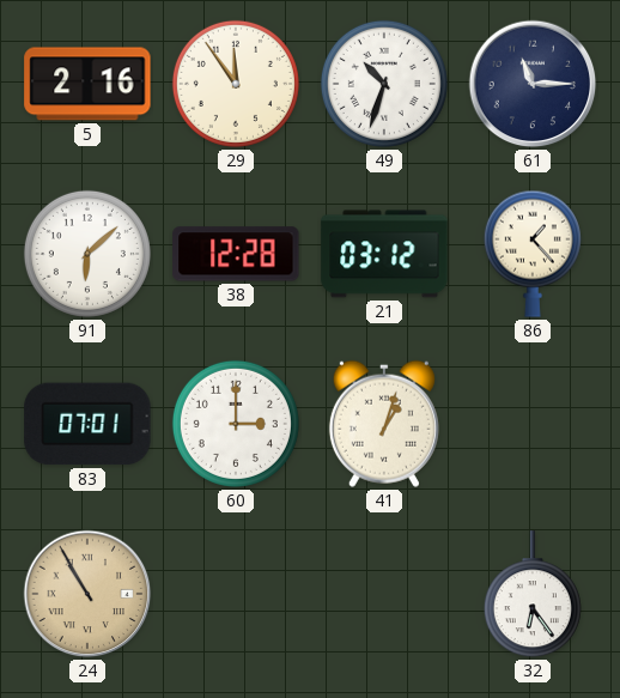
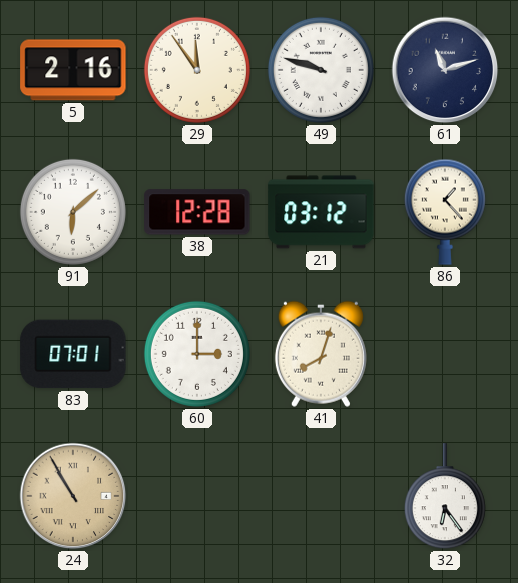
49: 10:33 -> 9:48 (321, 70)
61: 11:15 -> 11:12 (445, 70)
41: 1:03 -> 8:03 (321, 354)
